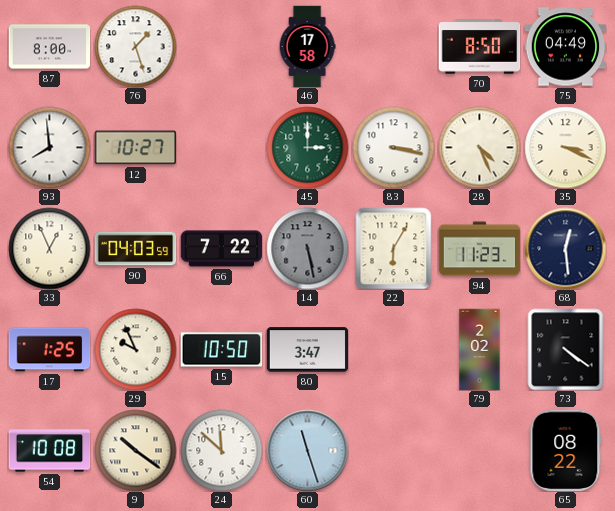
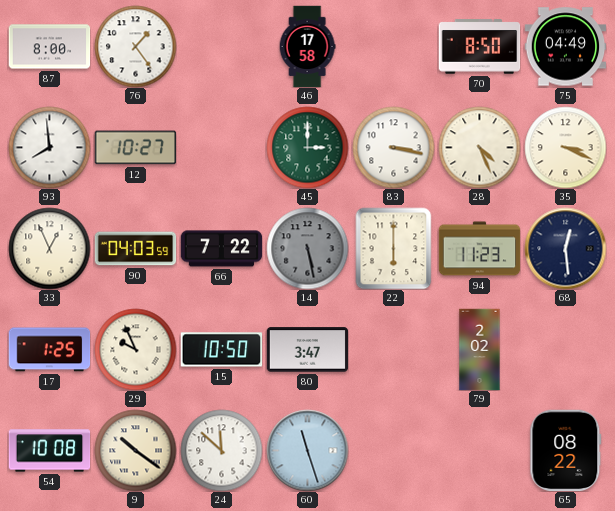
76: 1:27 -> 1:24 (135, 46)
22: 6:05 -> 6:00 (394, 248)
73: 4:21 -> none (566, 349)
